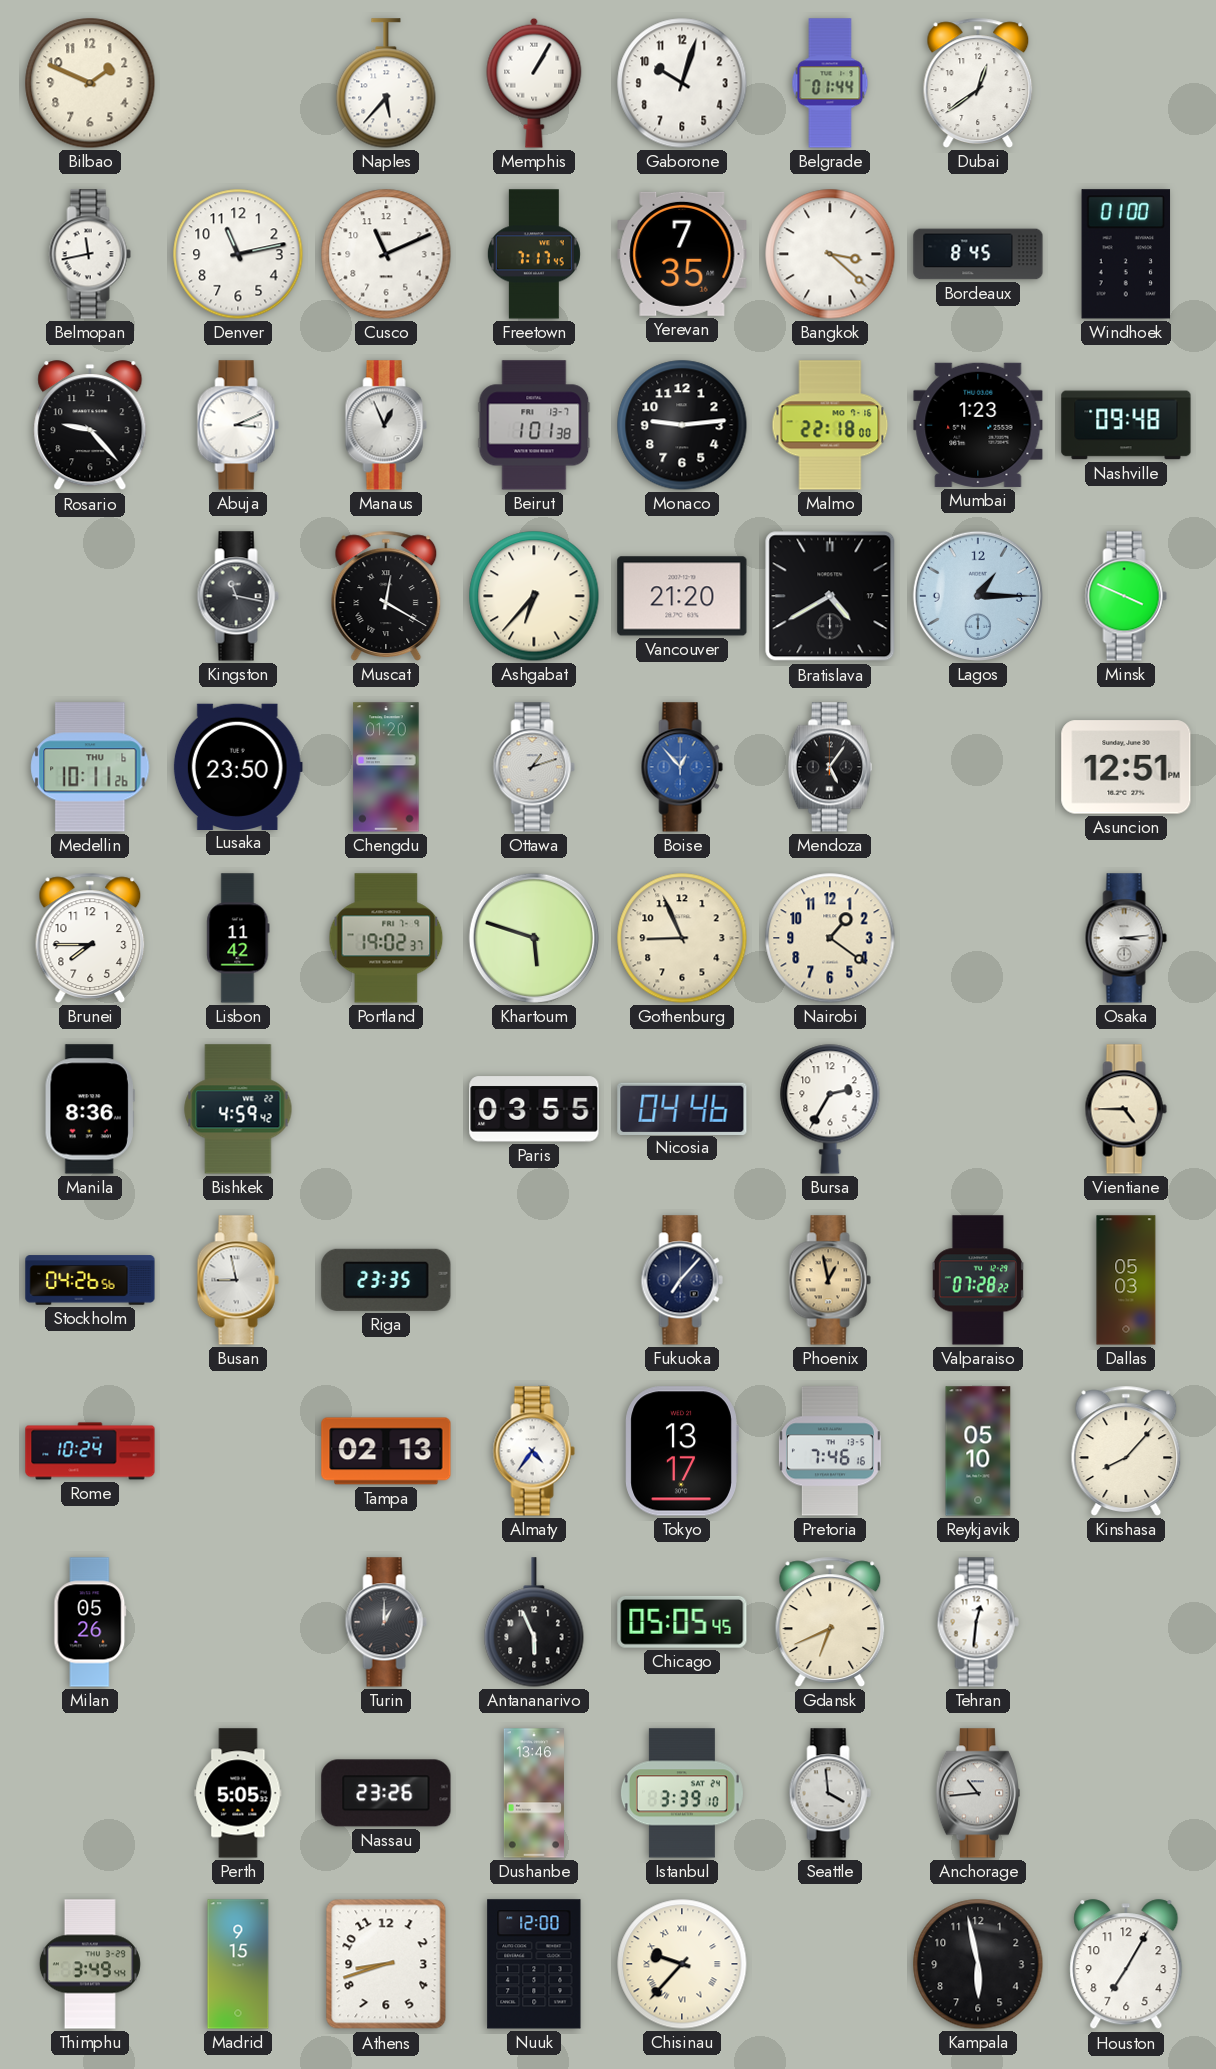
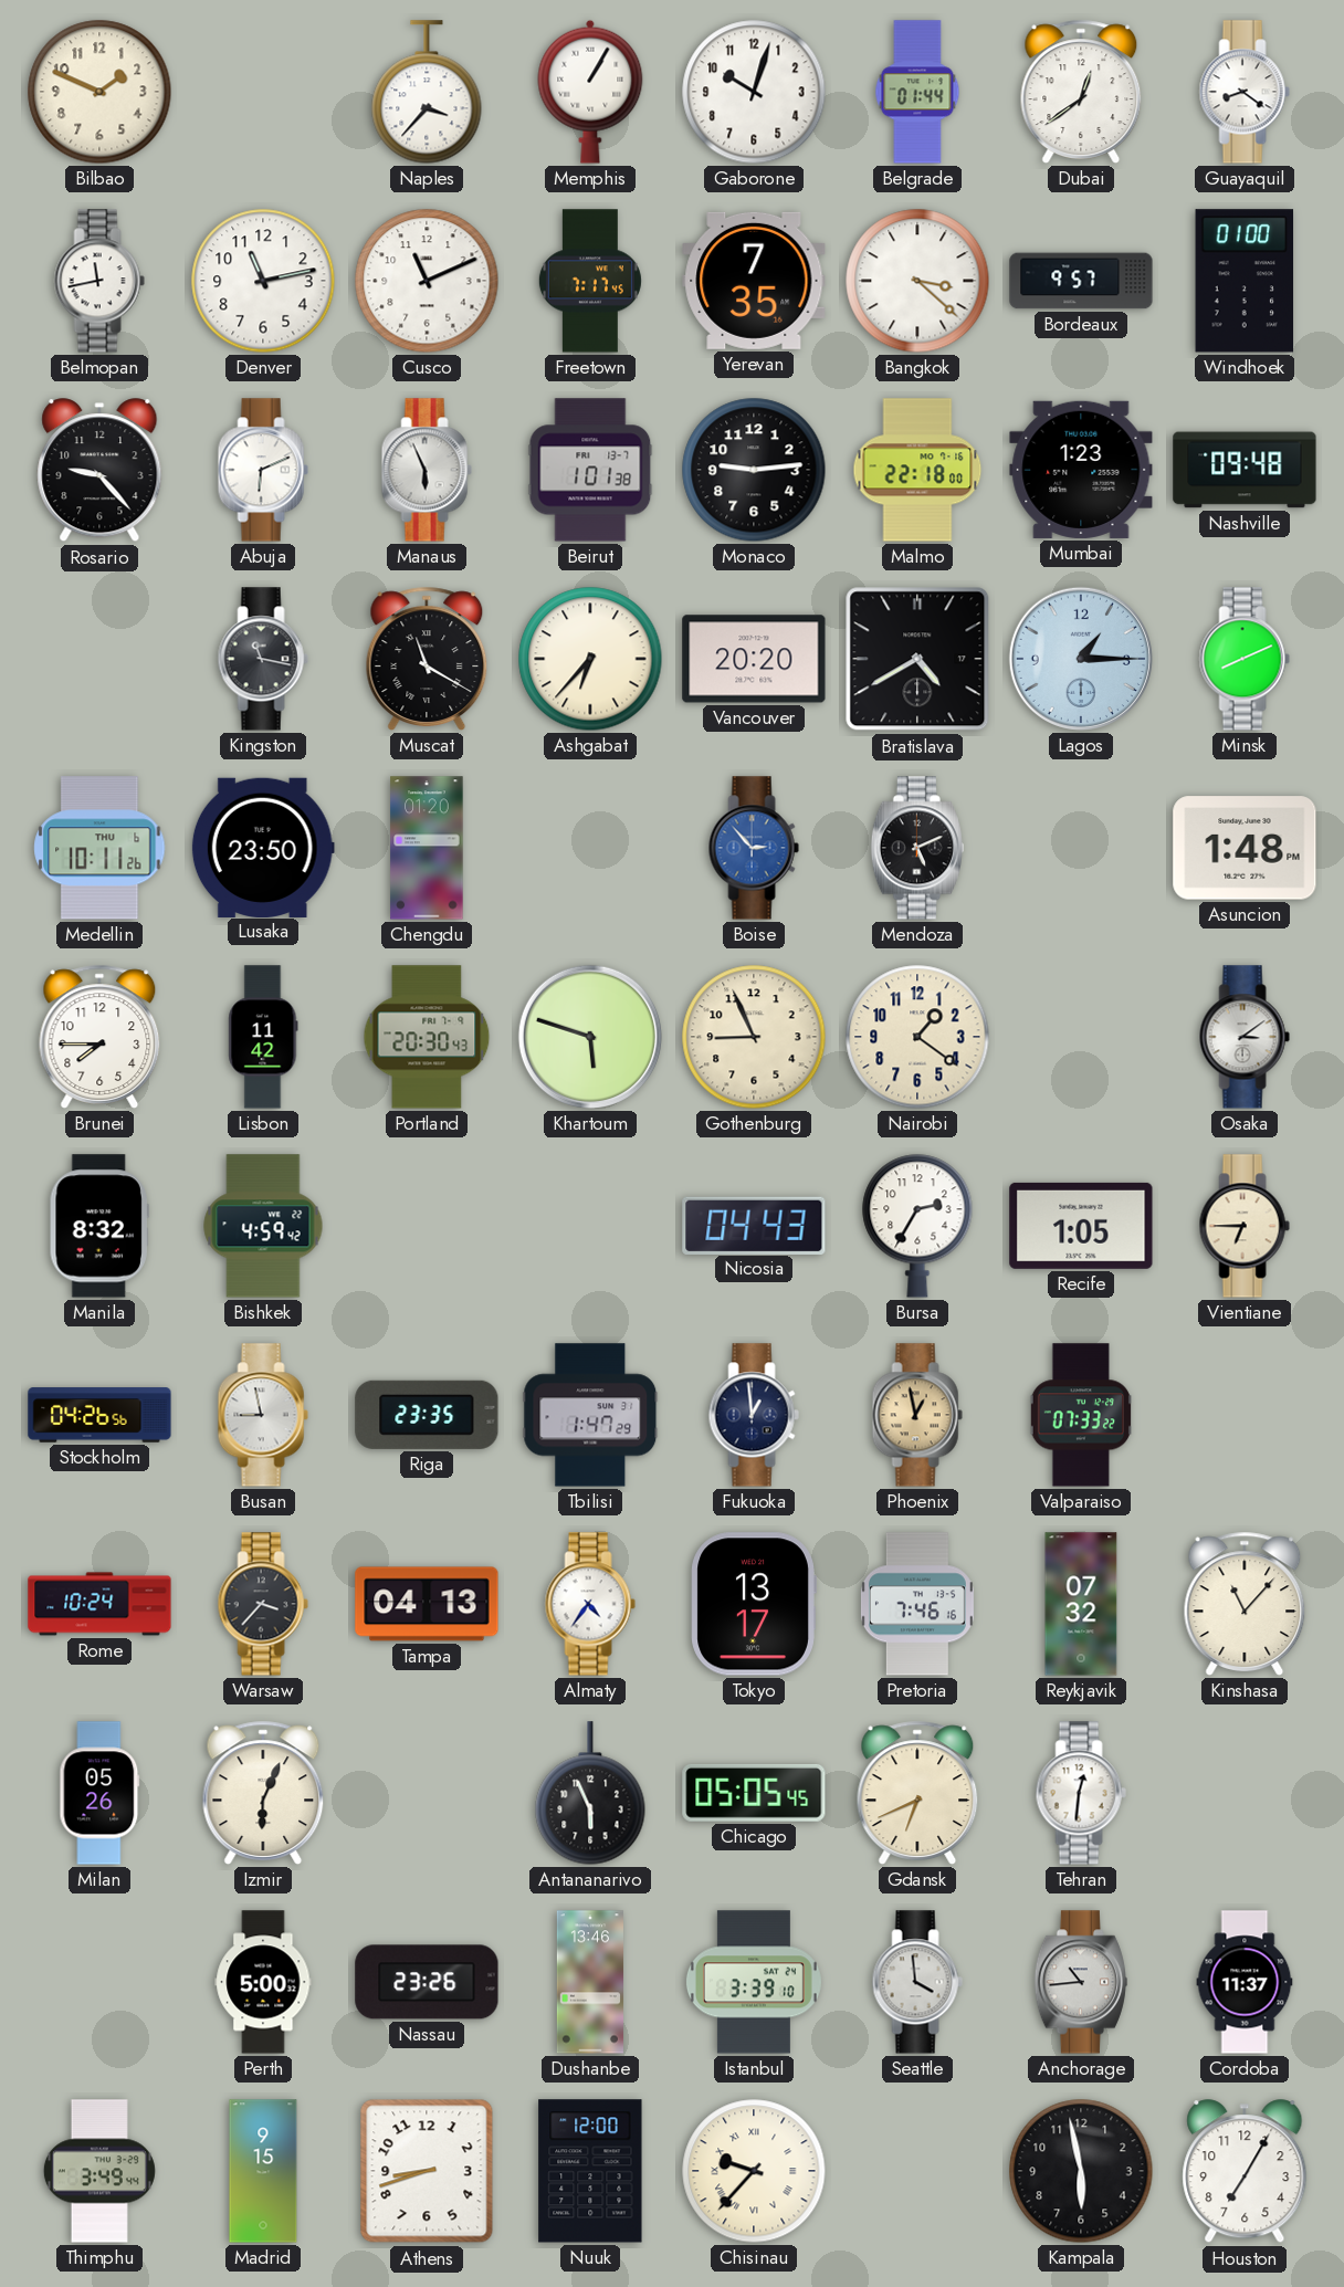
Naples: 5:37 -> 3:37 (427, 92)
Guayaquil: none -> 8:21 (1245, 92)
Bordeaux: 8:45 -> 9:57 (1081, 281)
Abuja: 3:11 -> 6:11 (263, 470)
Manaus: 12:56 -> 5:56 (427, 470)
Muscat: 12:20 -> 11:20 (427, 659)
Vancouver: 21:20 -> 20:20 (754, 659)
Minsk: 3:49 -> 8:11 (1245, 659)
Ottawa: 1:12 -> none (534, 767)
Boise: 12:53 -> 2:53 (754, 848)
Mendoza: 5:06 -> 5:11 (917, 848)
Asuncion: 12:51 -> 1:48 (1245, 848)
Portland: 19:02 -> 20:30 (427, 1037)
Osaka: 3:14 -> 3:09 (1245, 1037)
Manila: 8:36 -> 8:32 (99, 1226)
Paris: 03:55 -> none (534, 1109)
Nicosia: 04:46 -> 04:43 (754, 1225)
Recife: none -> 1:05 (1081, 1226)
Vientiane: 4:45 -> 6:45 (1245, 1226)
Tbilisi: none -> 1:47 (590, 1415)
Fukuoka: 7:07 -> 12:59 (754, 1415)
Valparaiso: 07:28 -> 07:33 (1081, 1415)
Dallas: 05:03 -> none (1126, 1280)
Warsaw: none -> 3:37 (263, 1604)
Tampa: 02:13 -> 04:13 (427, 1604)
Reykjavik: 05:10 -> 07:32 (1081, 1604)
Kinshasa: 8:07 -> 11:07 (1245, 1604)
Izmir: none -> 6:04 (263, 1793)
Turin: 1:00 -> none (386, 1622)
Perth: 5:05 -> 5:00 (263, 1982)
Cordoba: none -> 11:37 (1245, 1982)
